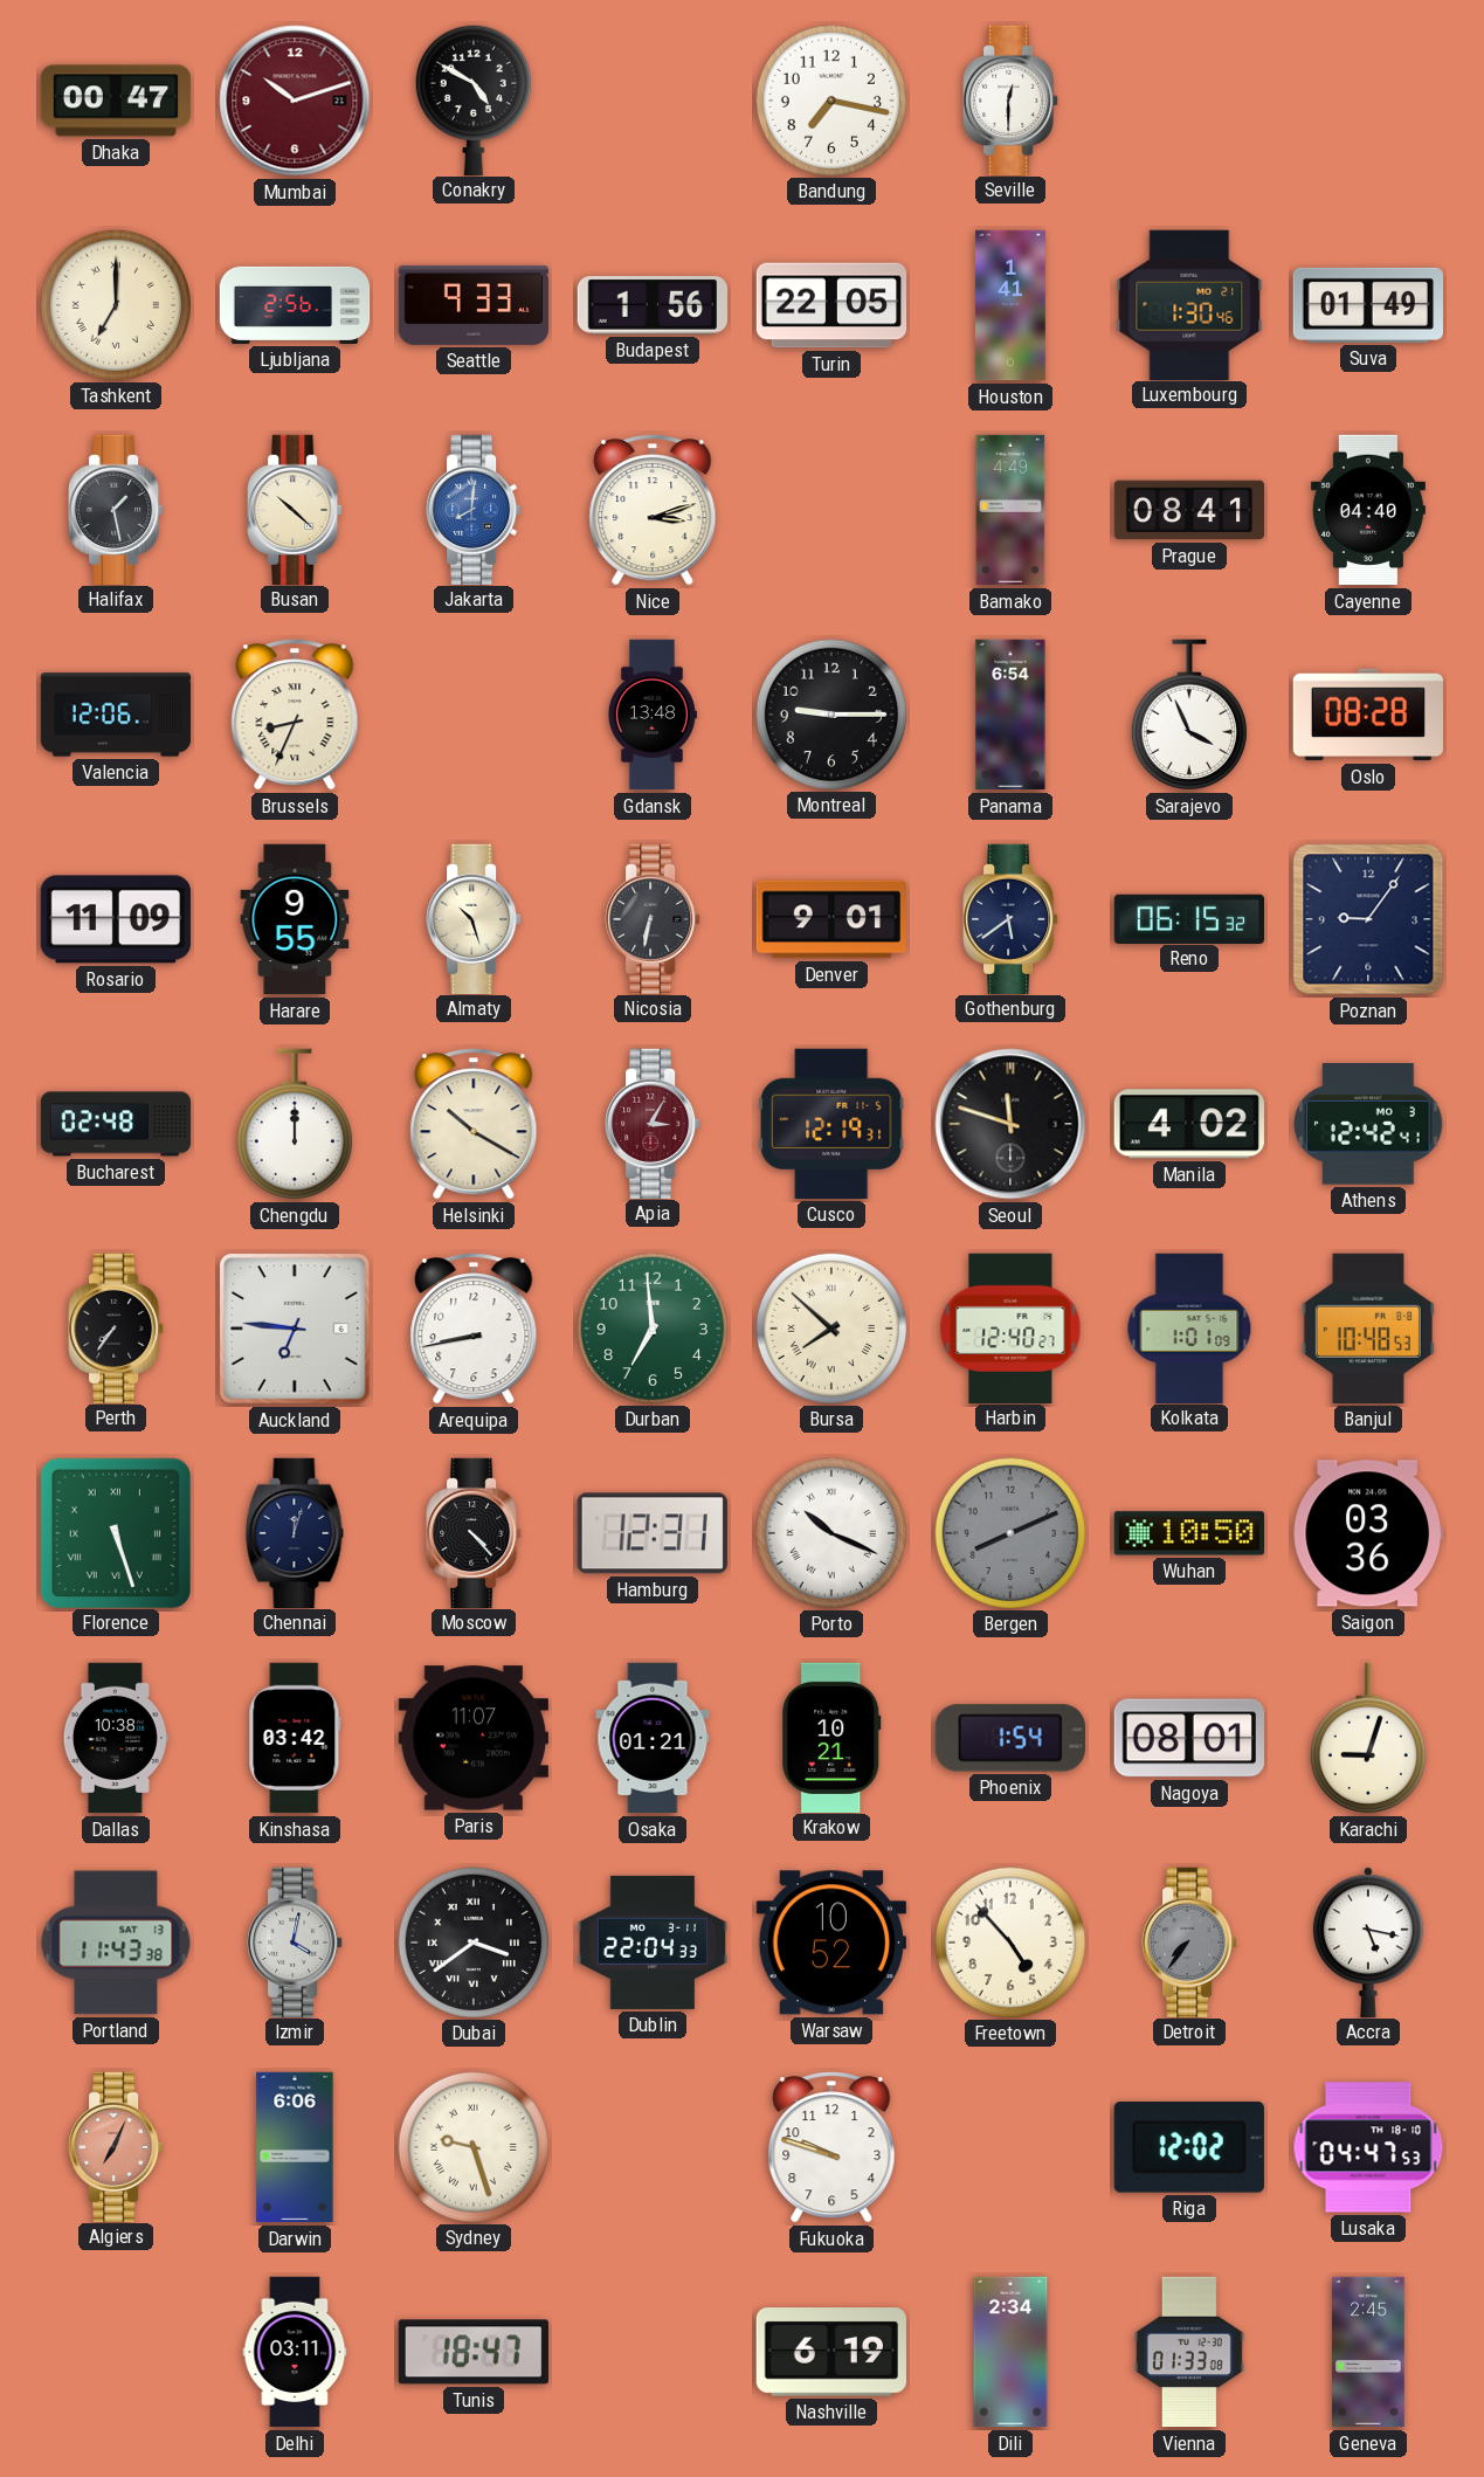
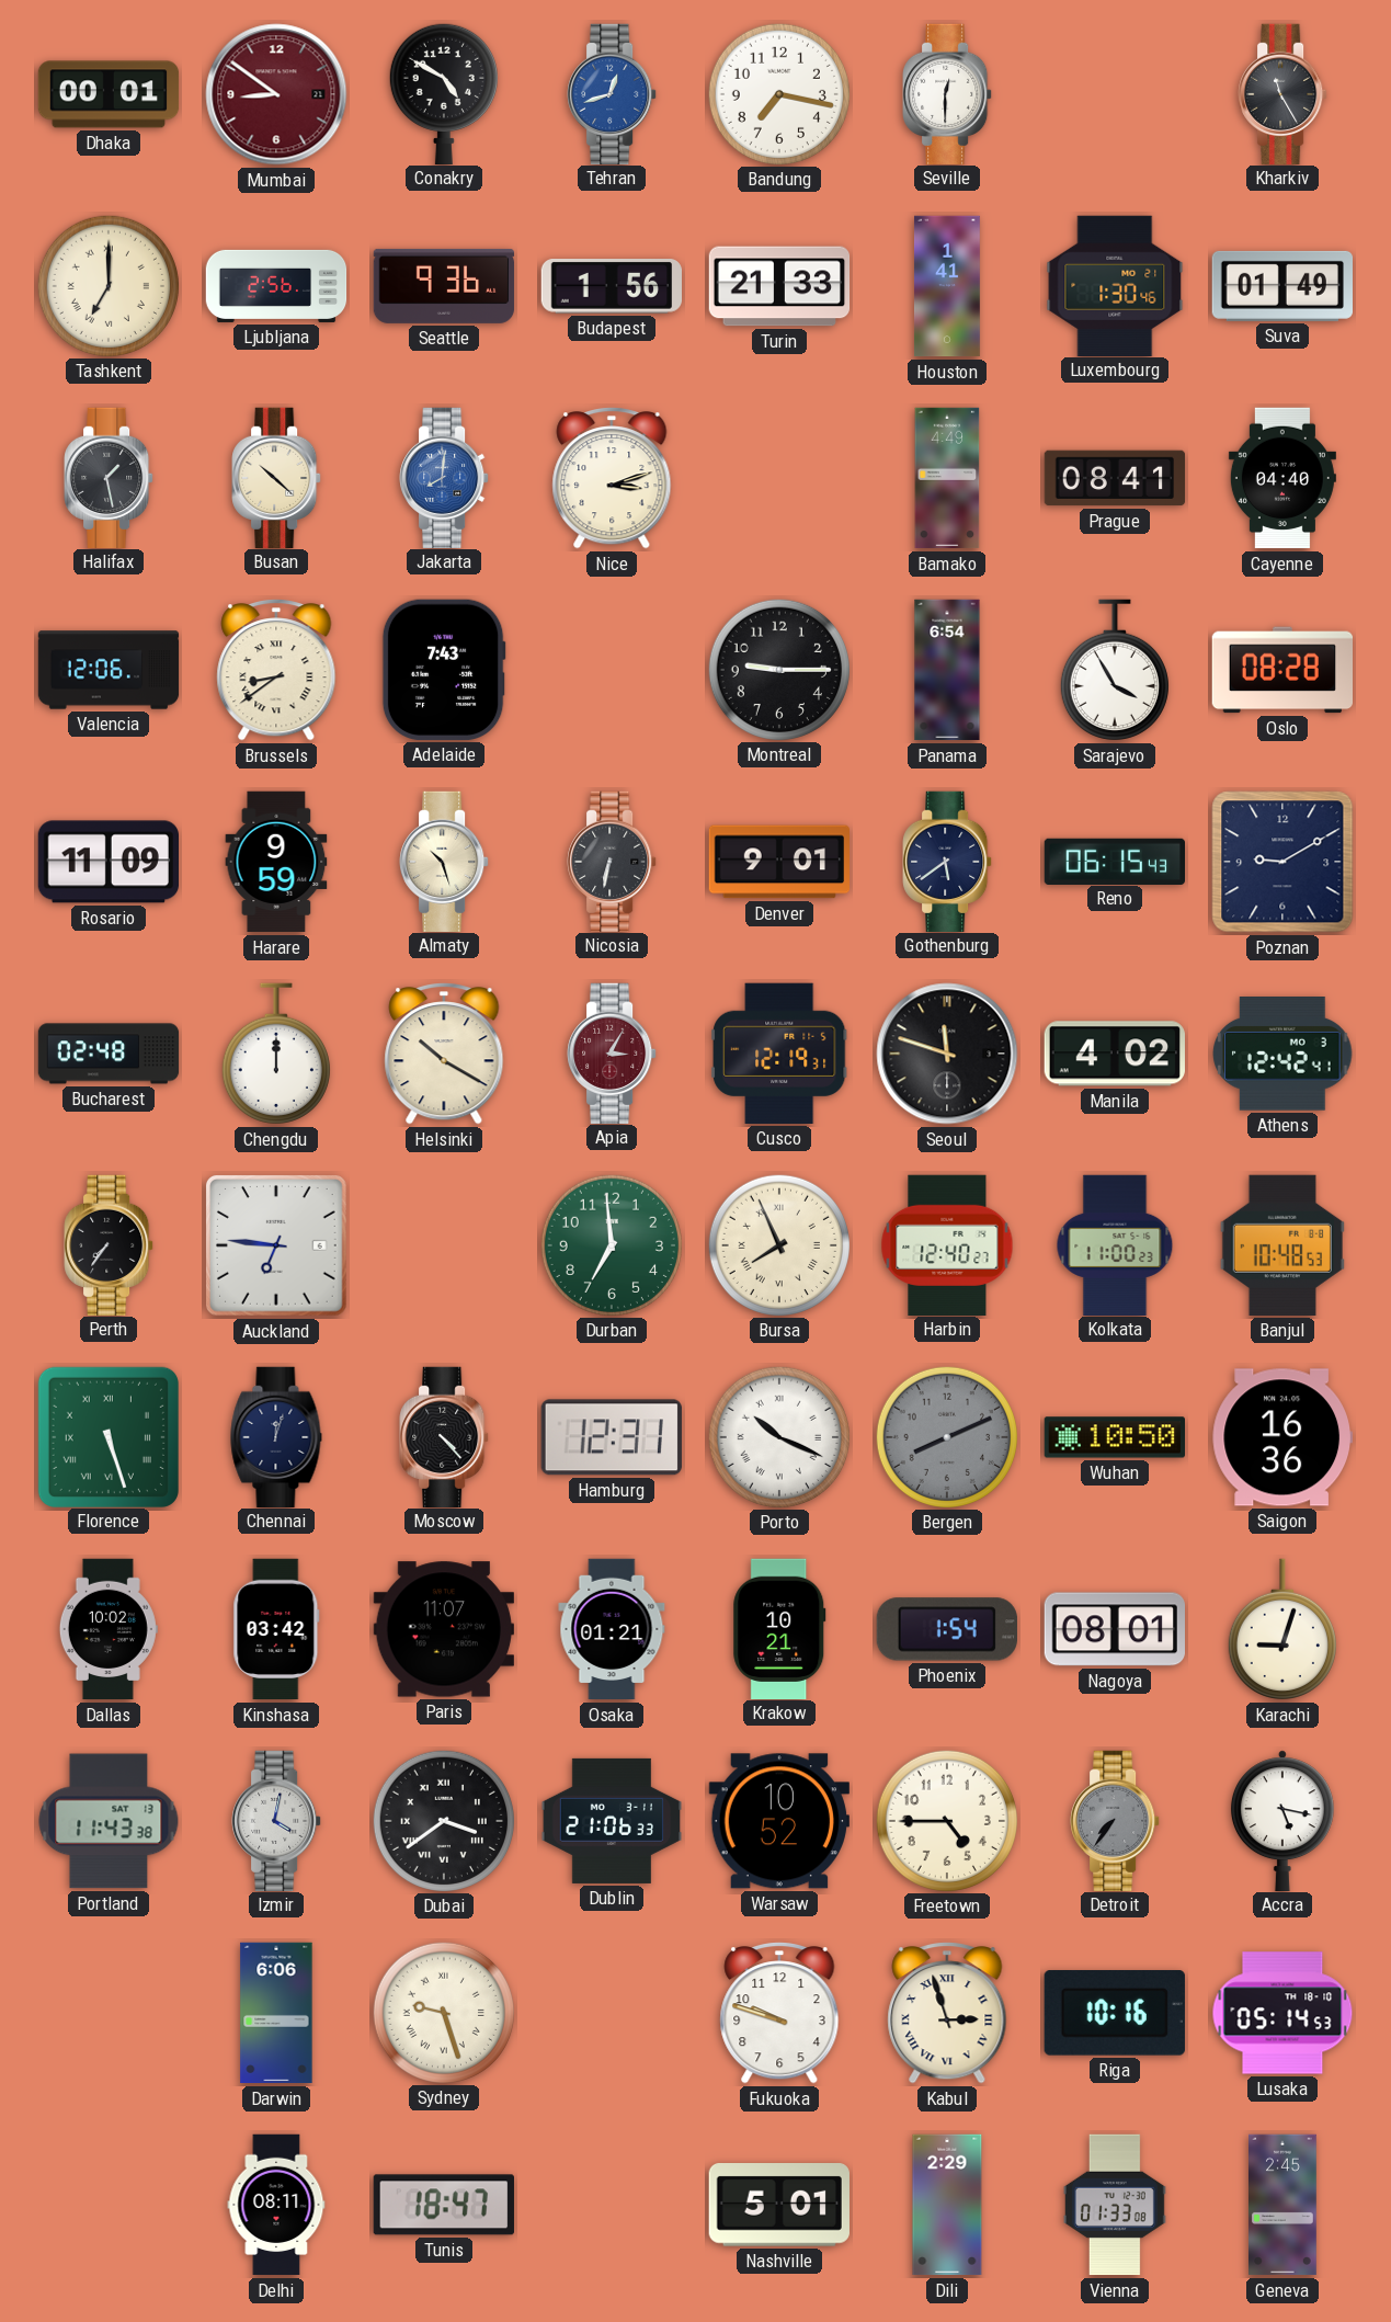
Dhaka: 00:47 -> 00:01 (109, 94)
Mumbai: 10:12 -> 8:51 (276, 94)
Tehran: none -> 12:42 (612, 93)
Kharkiv: none -> 11:25 (1282, 93)
Seattle: 9:33 -> 9:36 (444, 286)
Turin: 22:05 -> 21:33 (779, 286)
Brussels: 8:34 -> 8:39 (276, 671)
Adelaide: none -> 7:43 (444, 670)
Gdansk: 13:48 -> none (651, 715)
Sarajevo: 3:56 -> 3:55 (1115, 670)
Harare: 9:55 -> 9:59 (276, 862)
Reno: 06:15:32 -> 06:15:43 (1114, 861)
Poznan: 9:06 -> 9:10 (1282, 862)
Arequipa: 8:43 -> none (474, 1330)
Bursa: 7:52 -> 7:56 (778, 1244)
Kolkata: 1:01 -> 11:00 (1115, 1244)
Saigon: 03:36 -> 16:36 (1281, 1437)
Dallas: 10:38 -> 10:02 (109, 1629)
Dublin: 22:04 -> 21:06 (612, 1821)
Freetown: 4:53 -> 4:45 (946, 1820)
Algiers: 7:04 -> none (116, 2146)
Kabul: none -> 2:57 (947, 2014)
Riga: 12:02 -> 10:16 (1115, 2014)
Lusaka: 04:47 -> 05:14 (1282, 2013)
Delhi: 03:11 -> 08:11 (276, 2205)
Nashville: 6:19 -> 5:01 (779, 2206)
Dili: 2:34 -> 2:29 (947, 2205)
